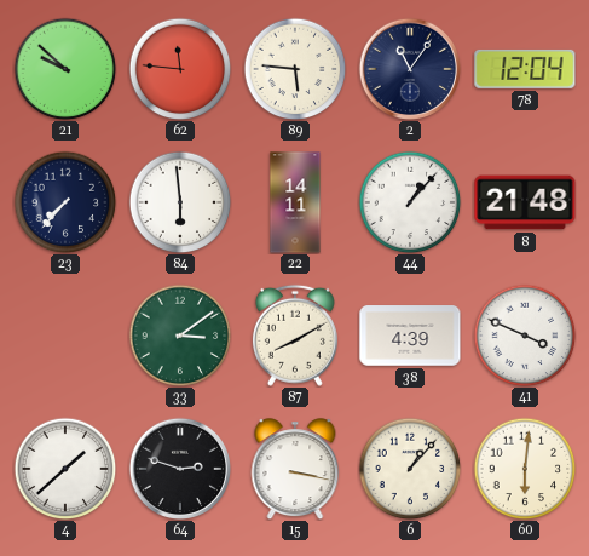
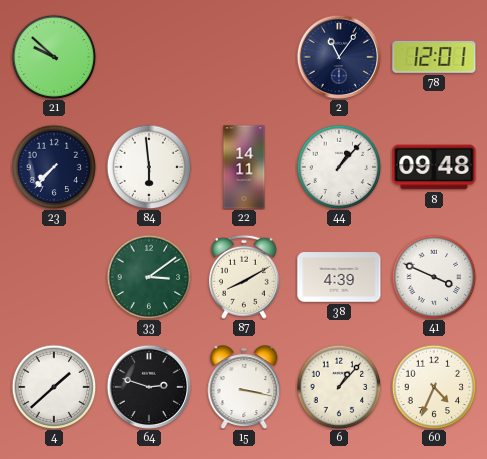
62: 11:46 -> none (180, 69)
89: 5:46 -> none (295, 69)
78: 12:04 -> 12:01 (434, 57)
8: 21:48 -> 09:48 (434, 167)
60: 6:01 -> 4:34 (434, 387)
